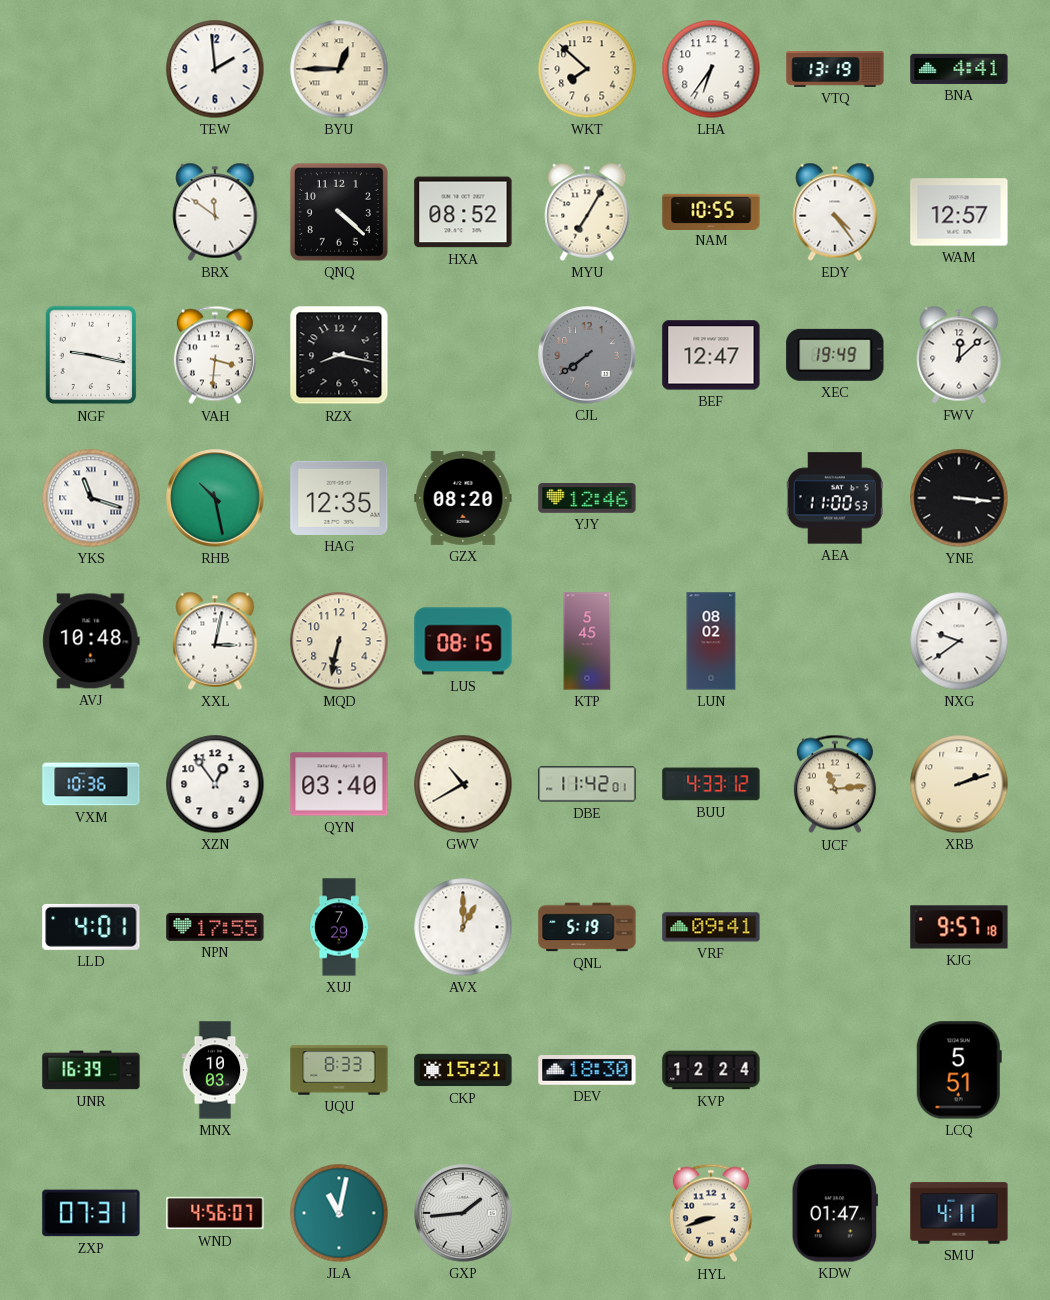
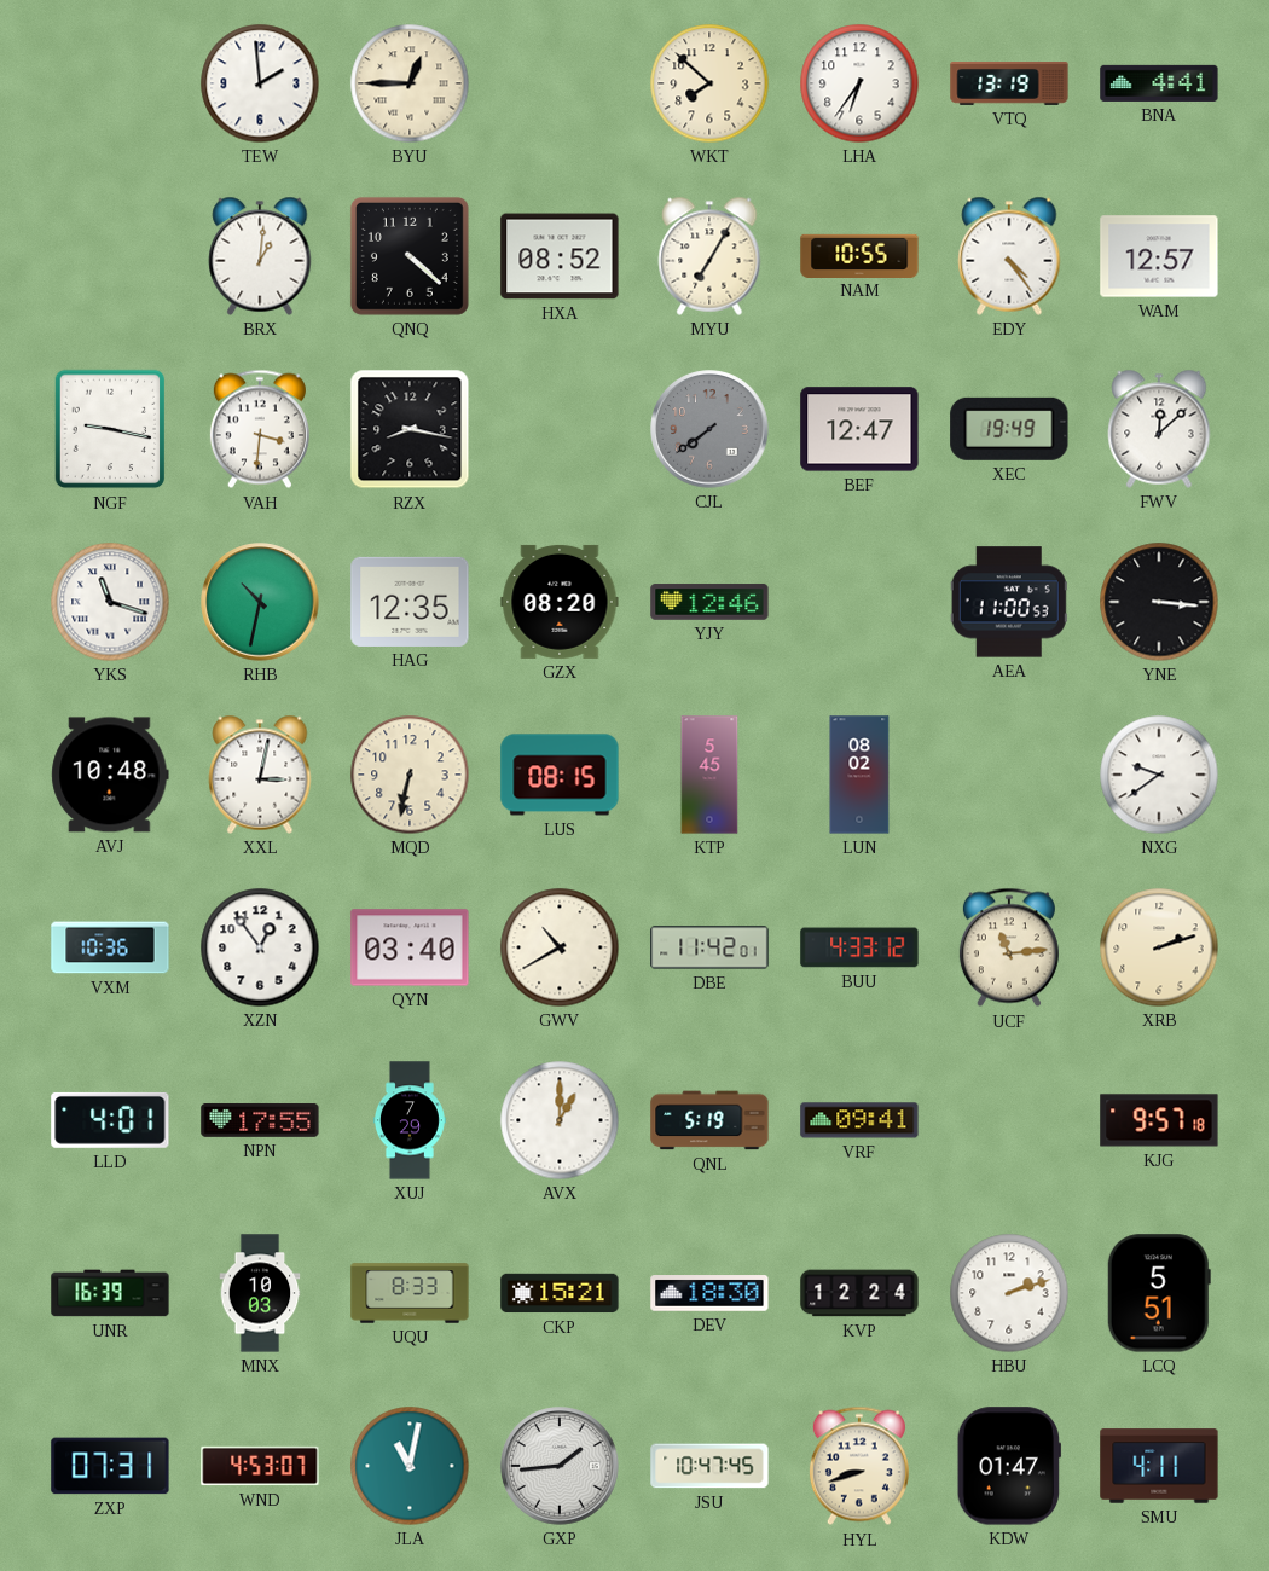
BRX: 11:51 -> 1:01 (260, 256)
RHB: 10:28 -> 10:32 (260, 602)
HBU: none -> 2:12 (1009, 1293)
WND: 4:56 -> 4:53 (260, 1466)
JSU: none -> 10:47 (709, 1466)
